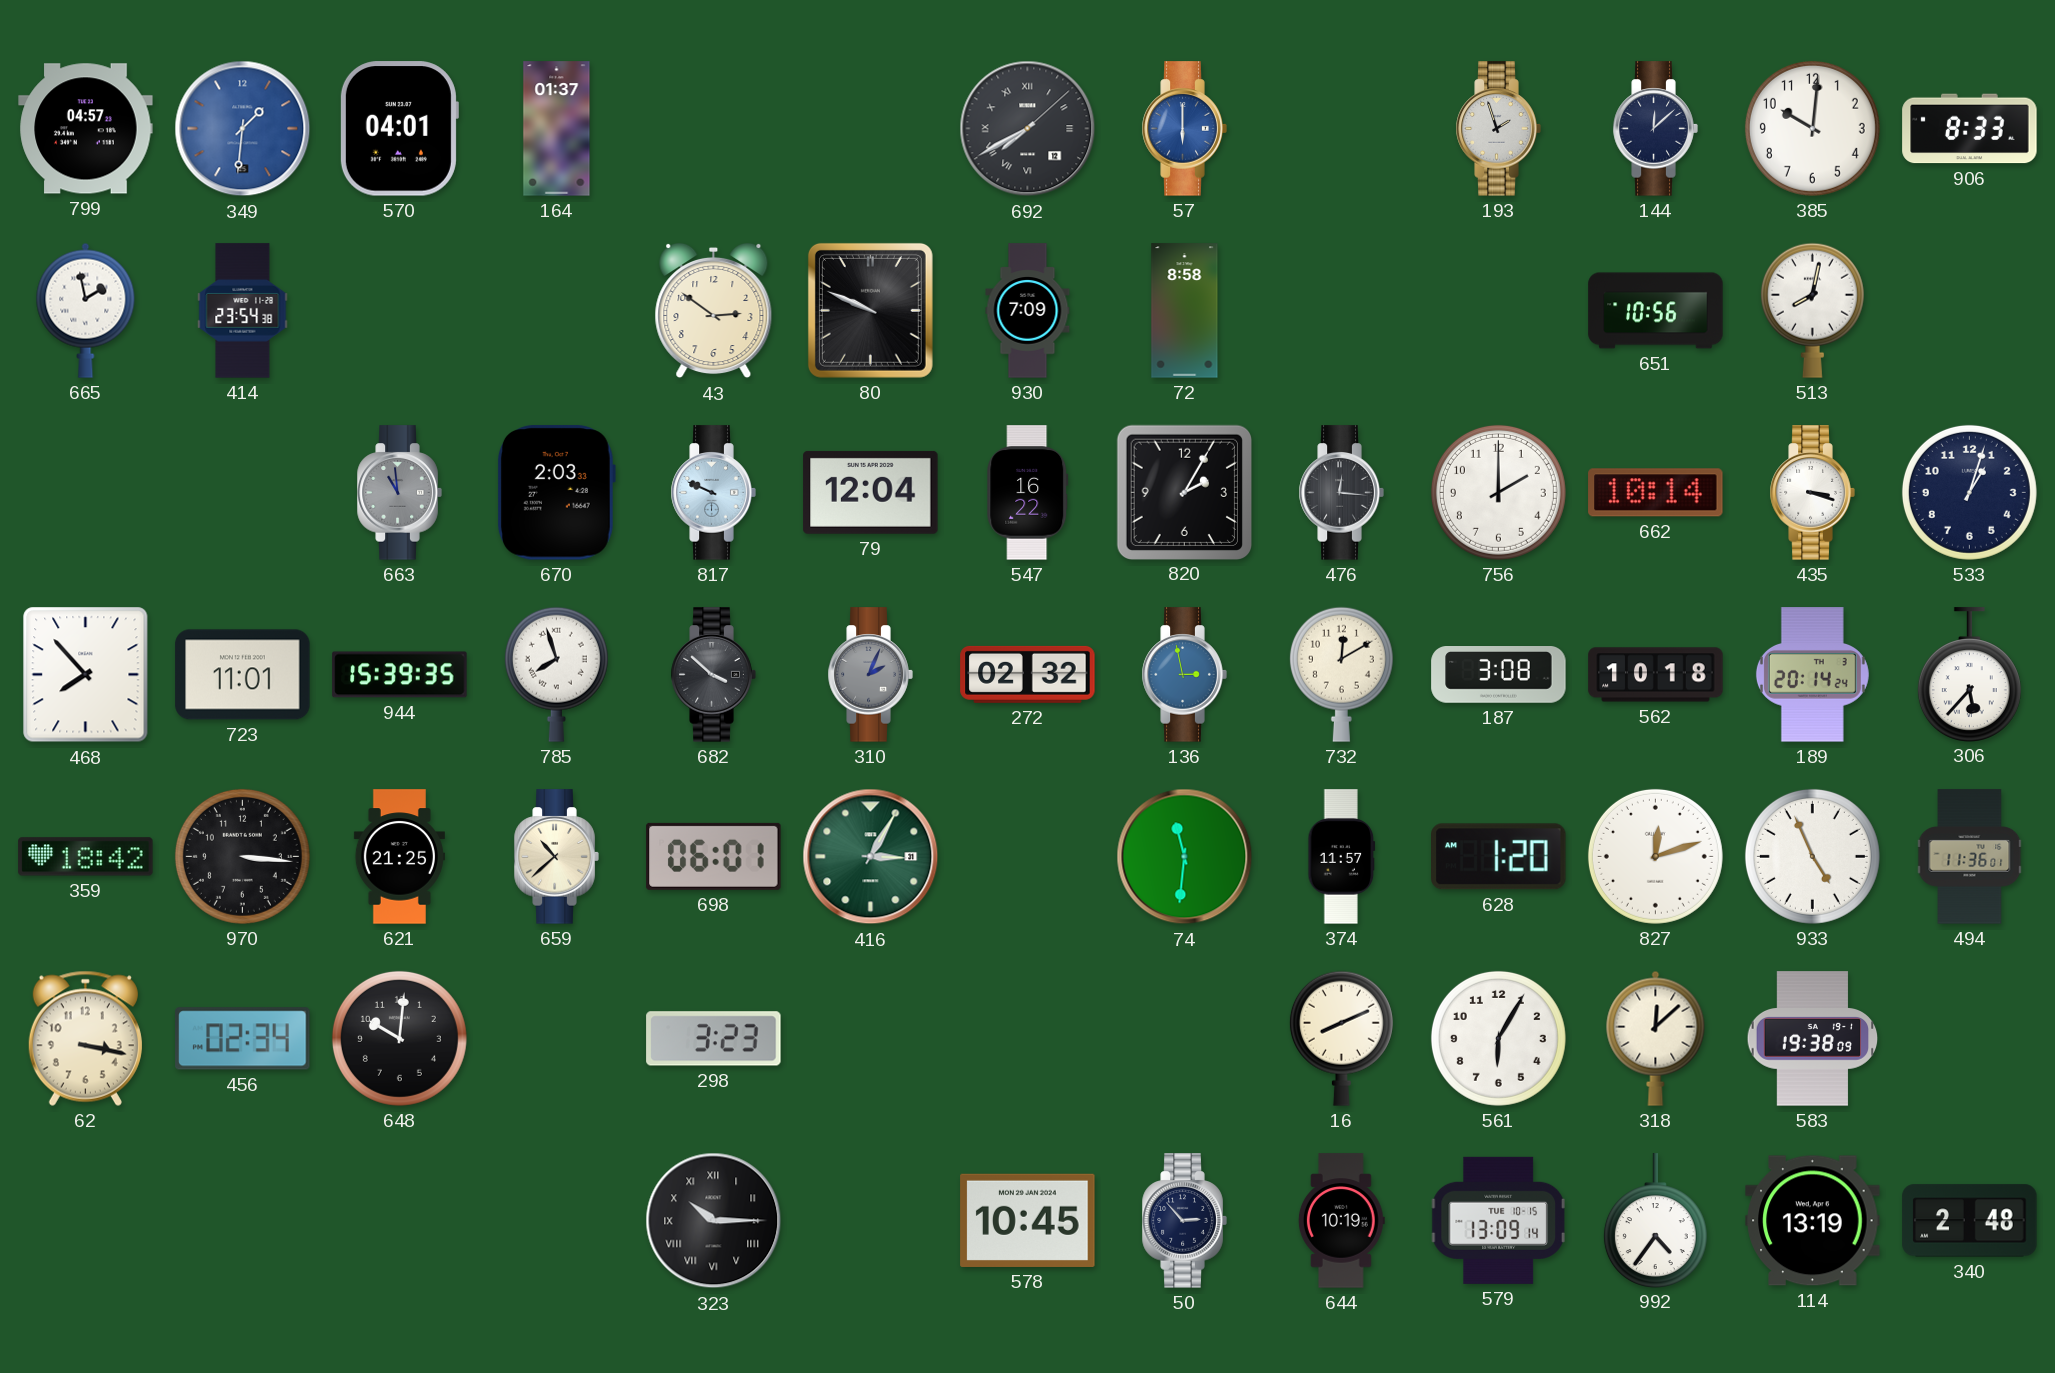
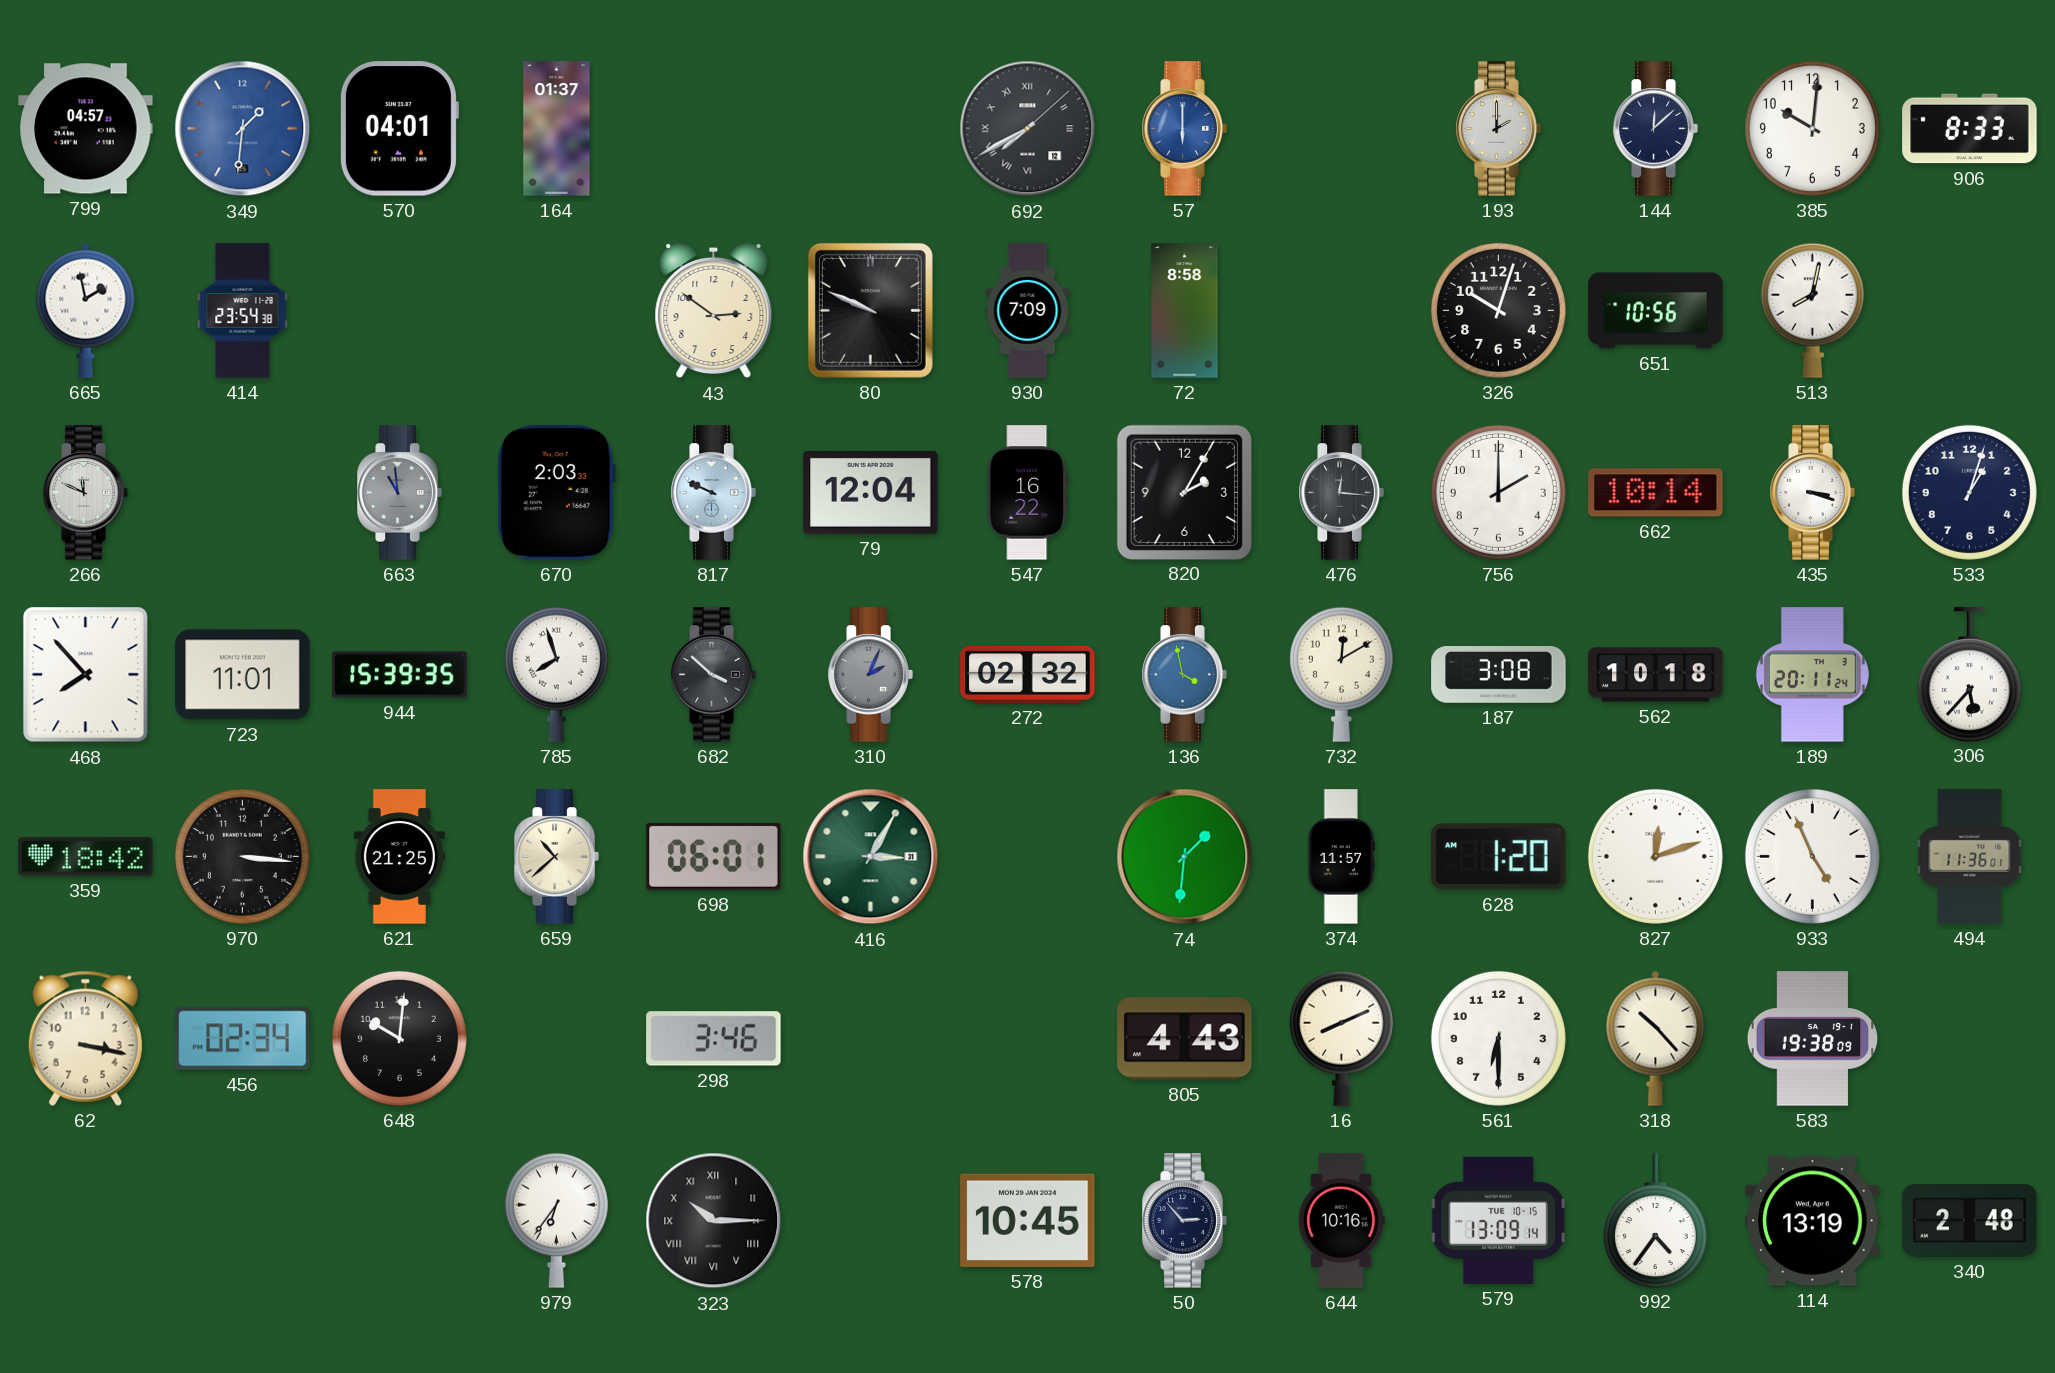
193: 1:57 -> 2:00 (1498, 129)
326: none -> 10:03 (1498, 310)
266: none -> 11:49 (85, 493)
136: 2:58 -> 3:58 (1184, 675)
189: 20:14 -> 20:11 (1812, 675)
74: 11:31 -> 1:31 (1185, 857)
298: 3:23 -> 3:46 (714, 1039)
805: none -> 4:43 (1185, 1039)
561: 6:05 -> 6:30 (1498, 1038)
318: 12:08 -> 10:23 (1656, 1038)
979: none -> 6:36 (556, 1220)
644: 10:19 -> 10:16 (1341, 1221)
